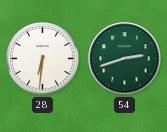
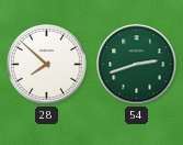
28: 6:31 -> 7:52 (47, 65)
